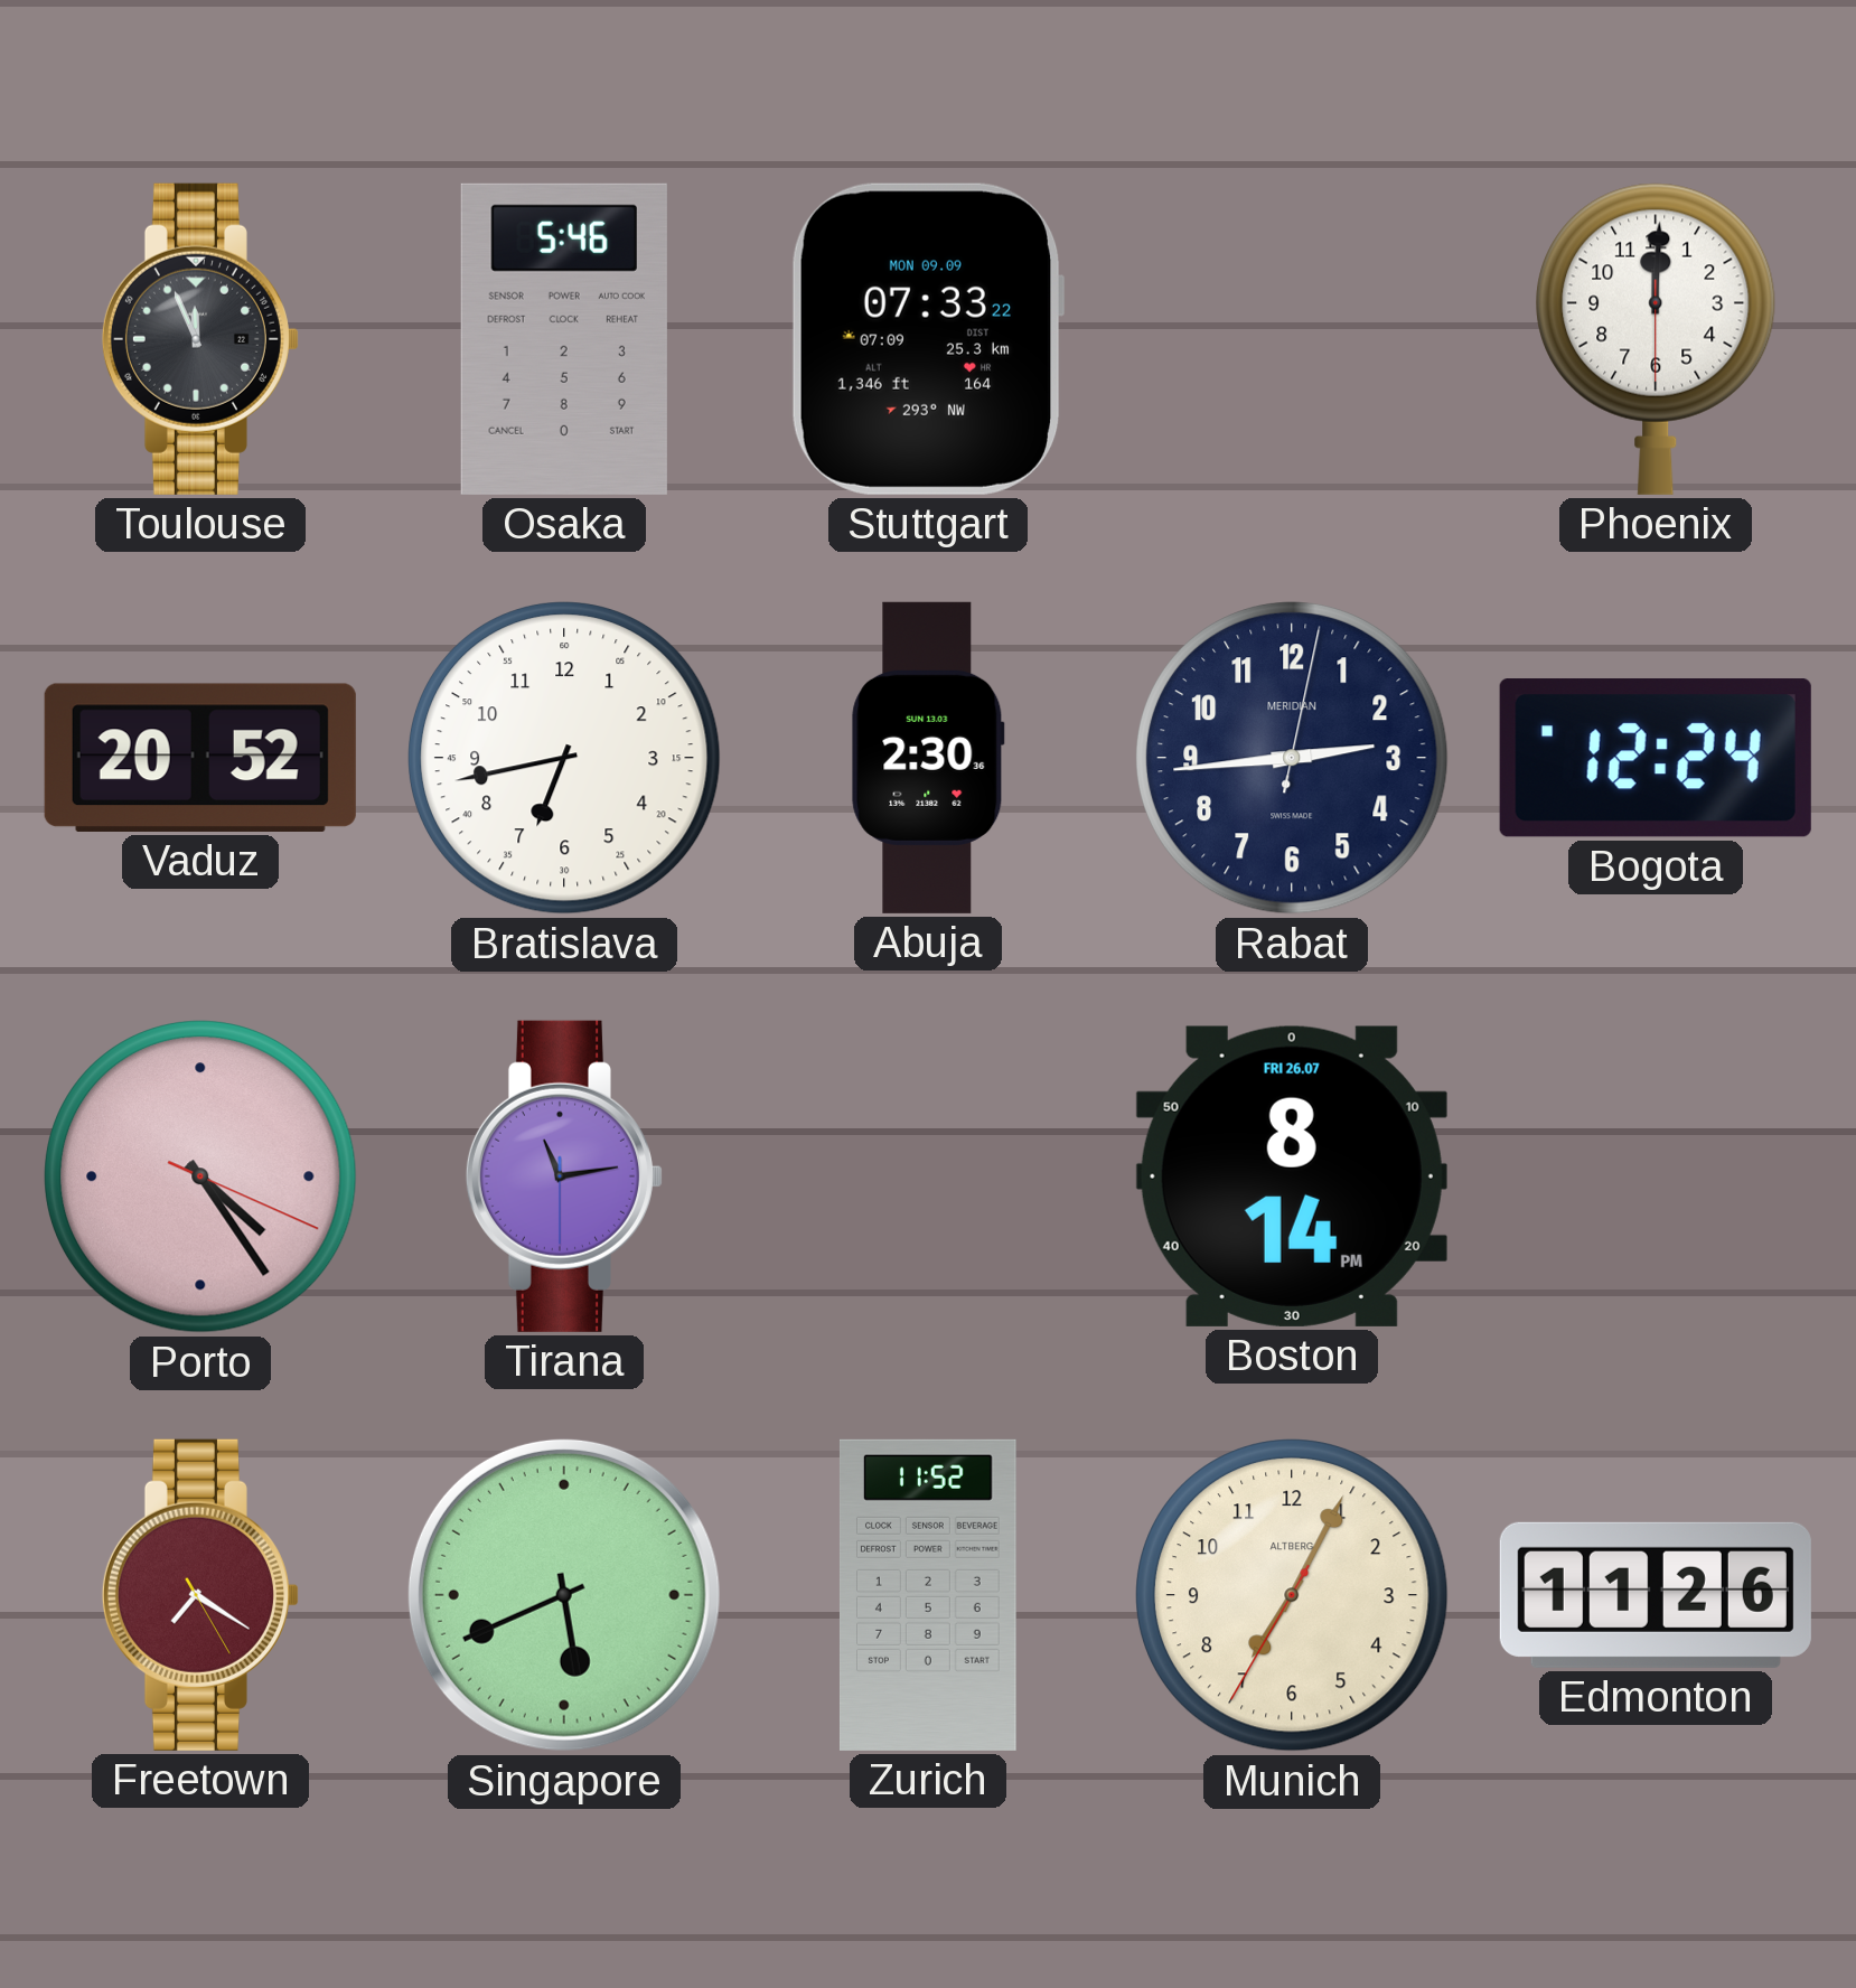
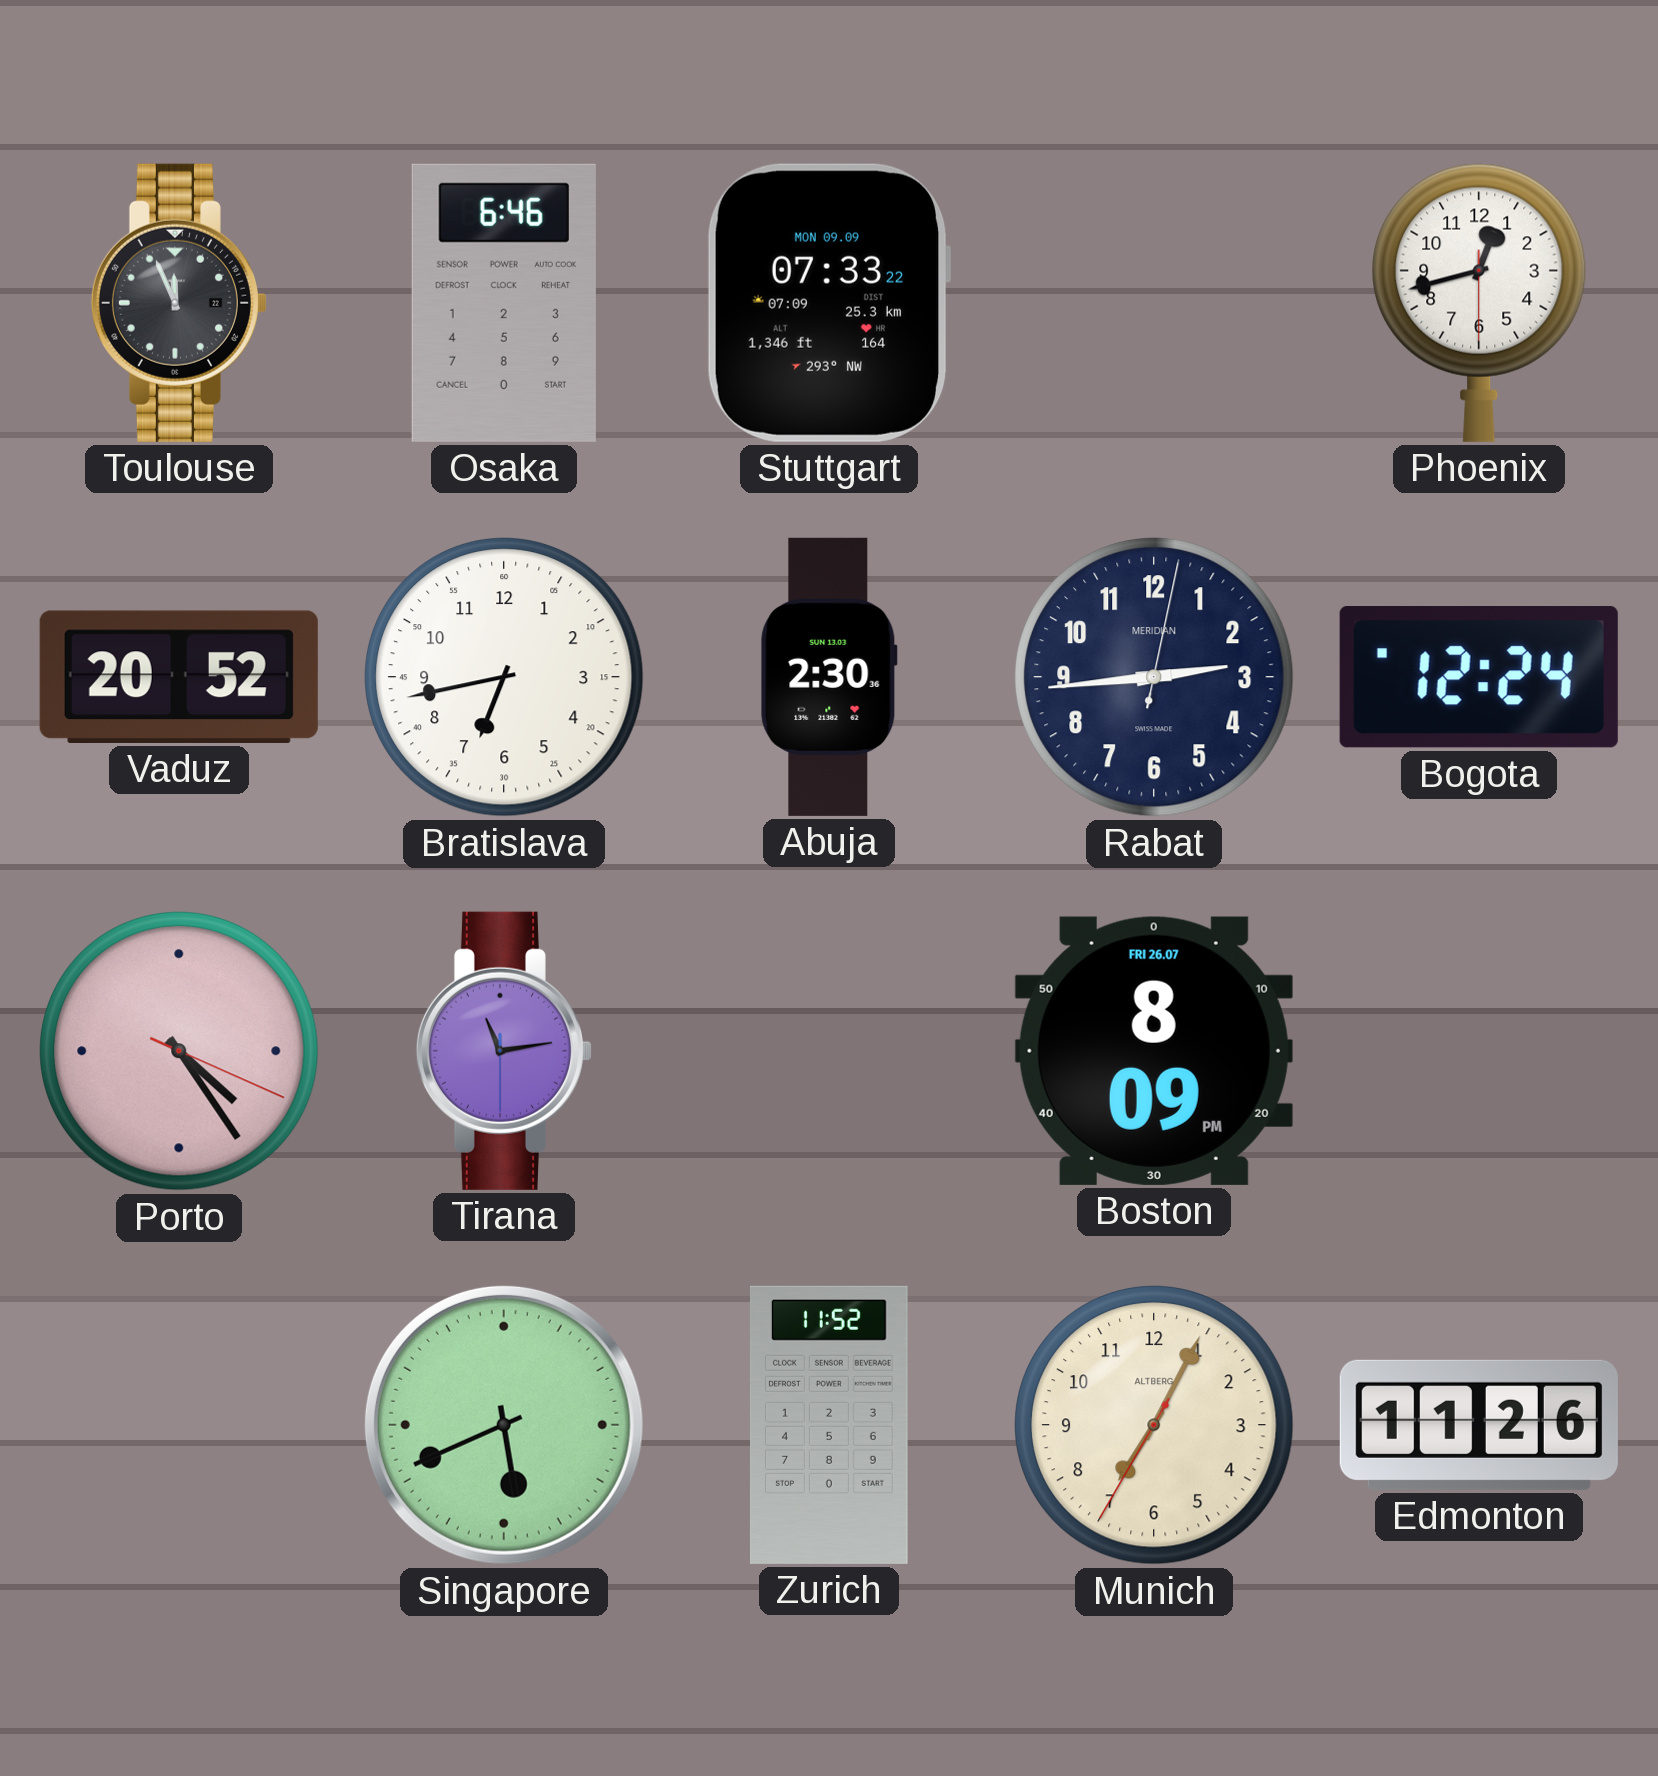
Osaka: 5:46 -> 6:46 (504, 303)
Phoenix: 12:00 -> 12:42 (1479, 303)
Boston: 8:14 -> 8:09 (1154, 1051)
Freetown: 7:20 -> none (200, 1595)
